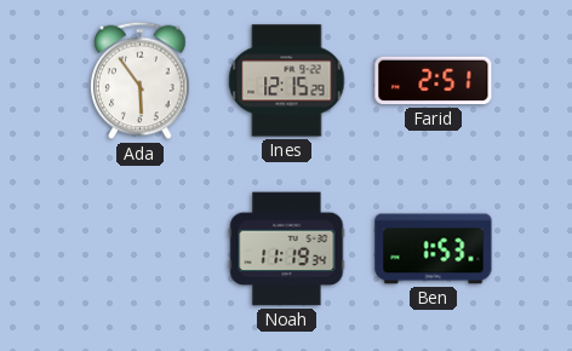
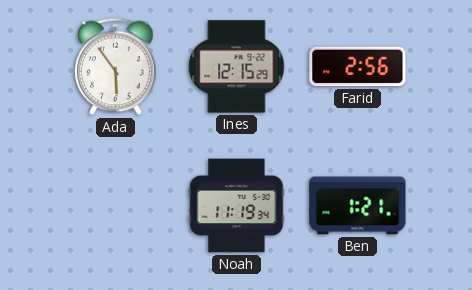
Farid: 2:51 -> 2:56 (358, 67)
Ben: 1:53 -> 1:21 (358, 206)
